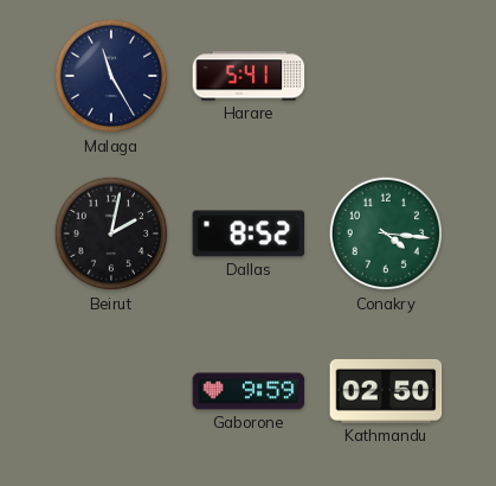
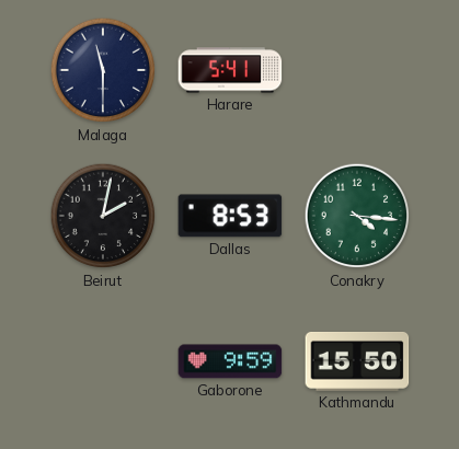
Malaga: 11:25 -> 11:30 (103, 70)
Dallas: 8:52 -> 8:53 (230, 216)
Kathmandu: 02:50 -> 15:50 (357, 362)
